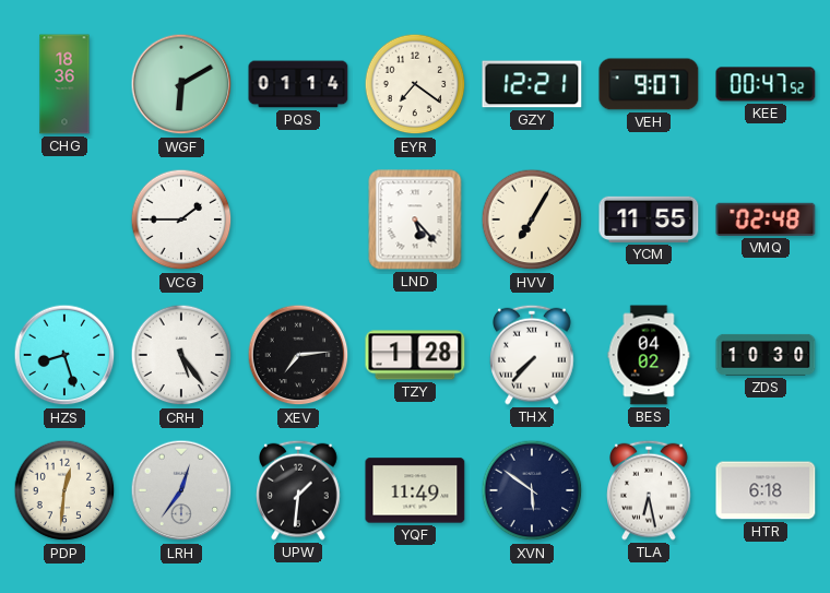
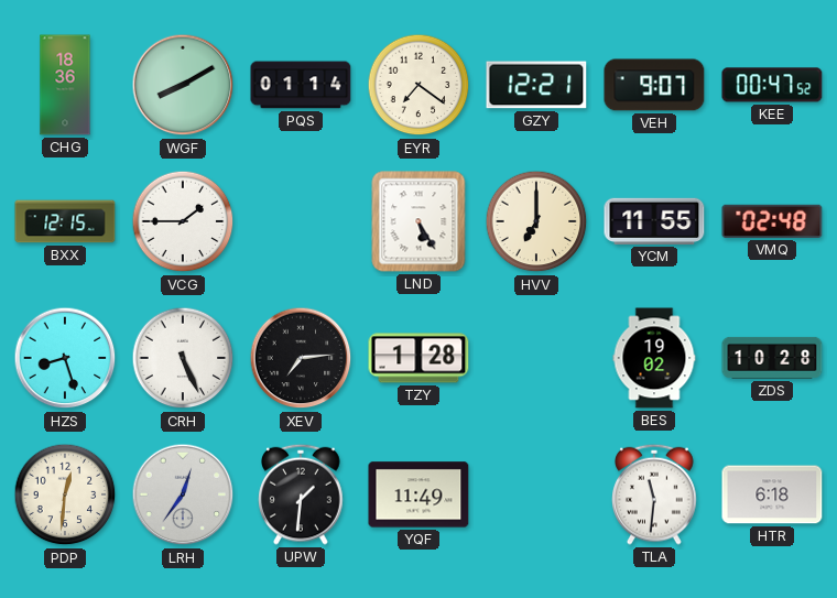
WGF: 6:10 -> 8:10 (183, 85)
BXX: none -> 12:15 (65, 221)
LND: 5:23 -> 5:25 (418, 221)
HVV: 7:05 -> 7:00 (536, 221)
CRH: 5:24 -> 5:26 (183, 358)
THX: 7:37 -> none (532, 355)
BES: 04:02 -> 19:02 (654, 358)
ZDS: 10:30 -> 10:28 (772, 358)
XVN: 5:51 -> none (532, 490)
TLA: 6:28 -> 11:31 (654, 494)
